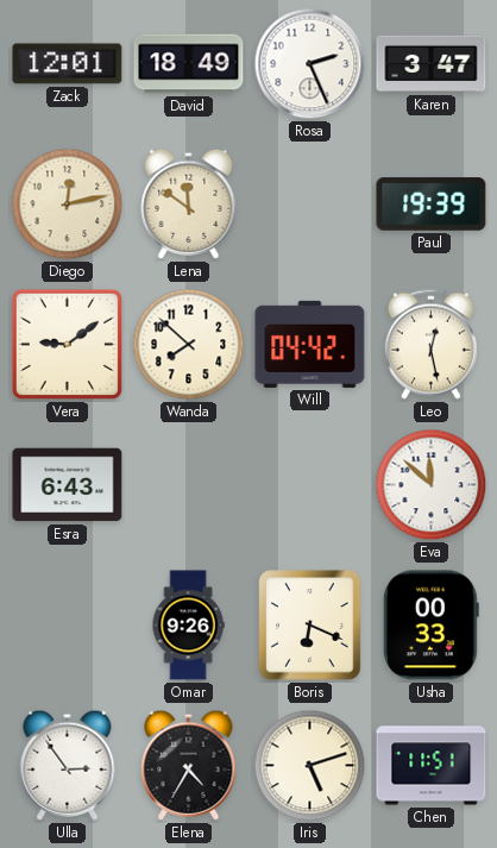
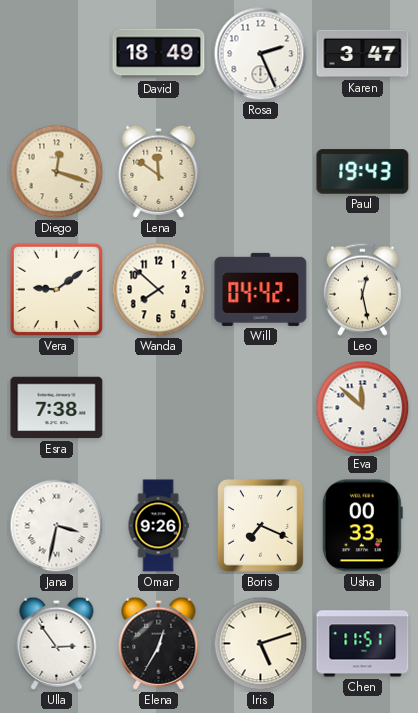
Zack: 12:01 -> none (68, 64)
Diego: 12:13 -> 12:18 (57, 172)
Paul: 19:39 -> 19:43 (363, 172)
Esra: 6:43 -> 7:38 (57, 408)
Jana: none -> 3:32 (57, 526)
Boris: 6:19 -> 7:19 (261, 526)
Elena: 4:35 -> 12:35 (159, 643)
